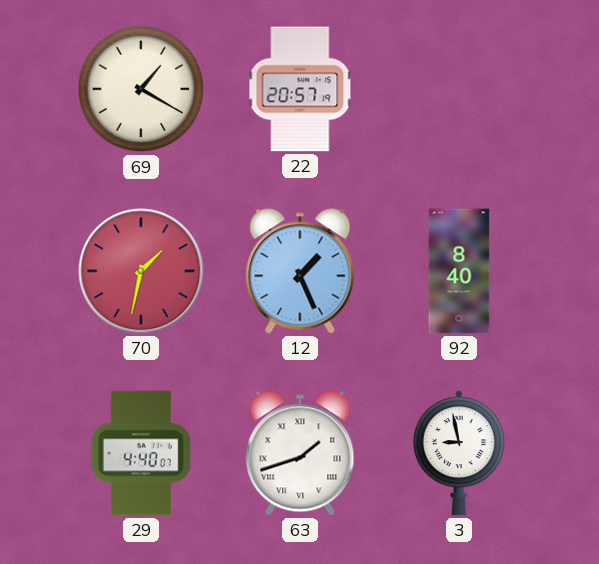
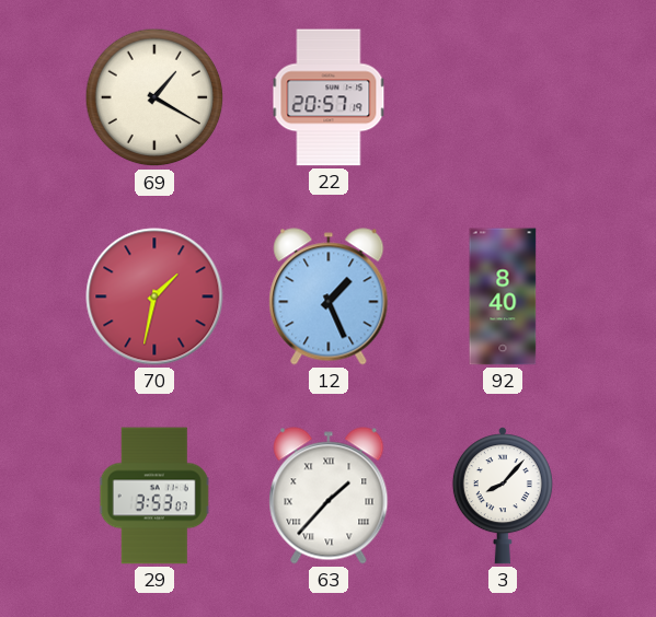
29: 4:40 -> 3:53 (154, 496)
63: 1:42 -> 1:37 (329, 496)
3: 8:58 -> 8:07 (503, 496)
